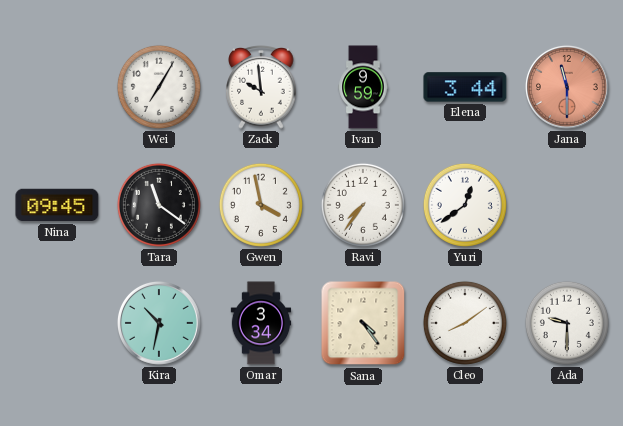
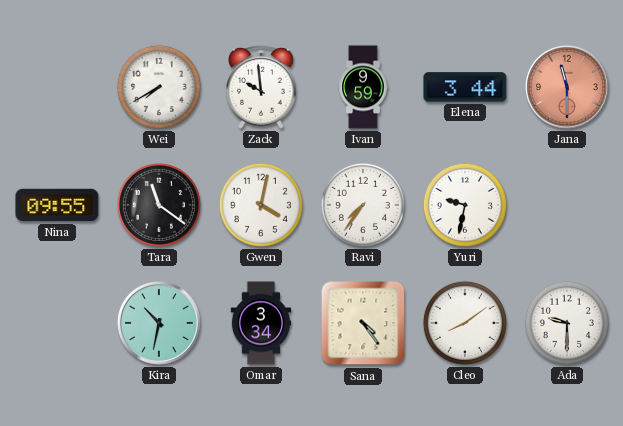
Wei: 7:05 -> 7:40 (159, 87)
Nina: 09:45 -> 09:55 (57, 205)
Gwen: 3:58 -> 4:02 (261, 205)
Yuri: 12:39 -> 9:32 (465, 205)
